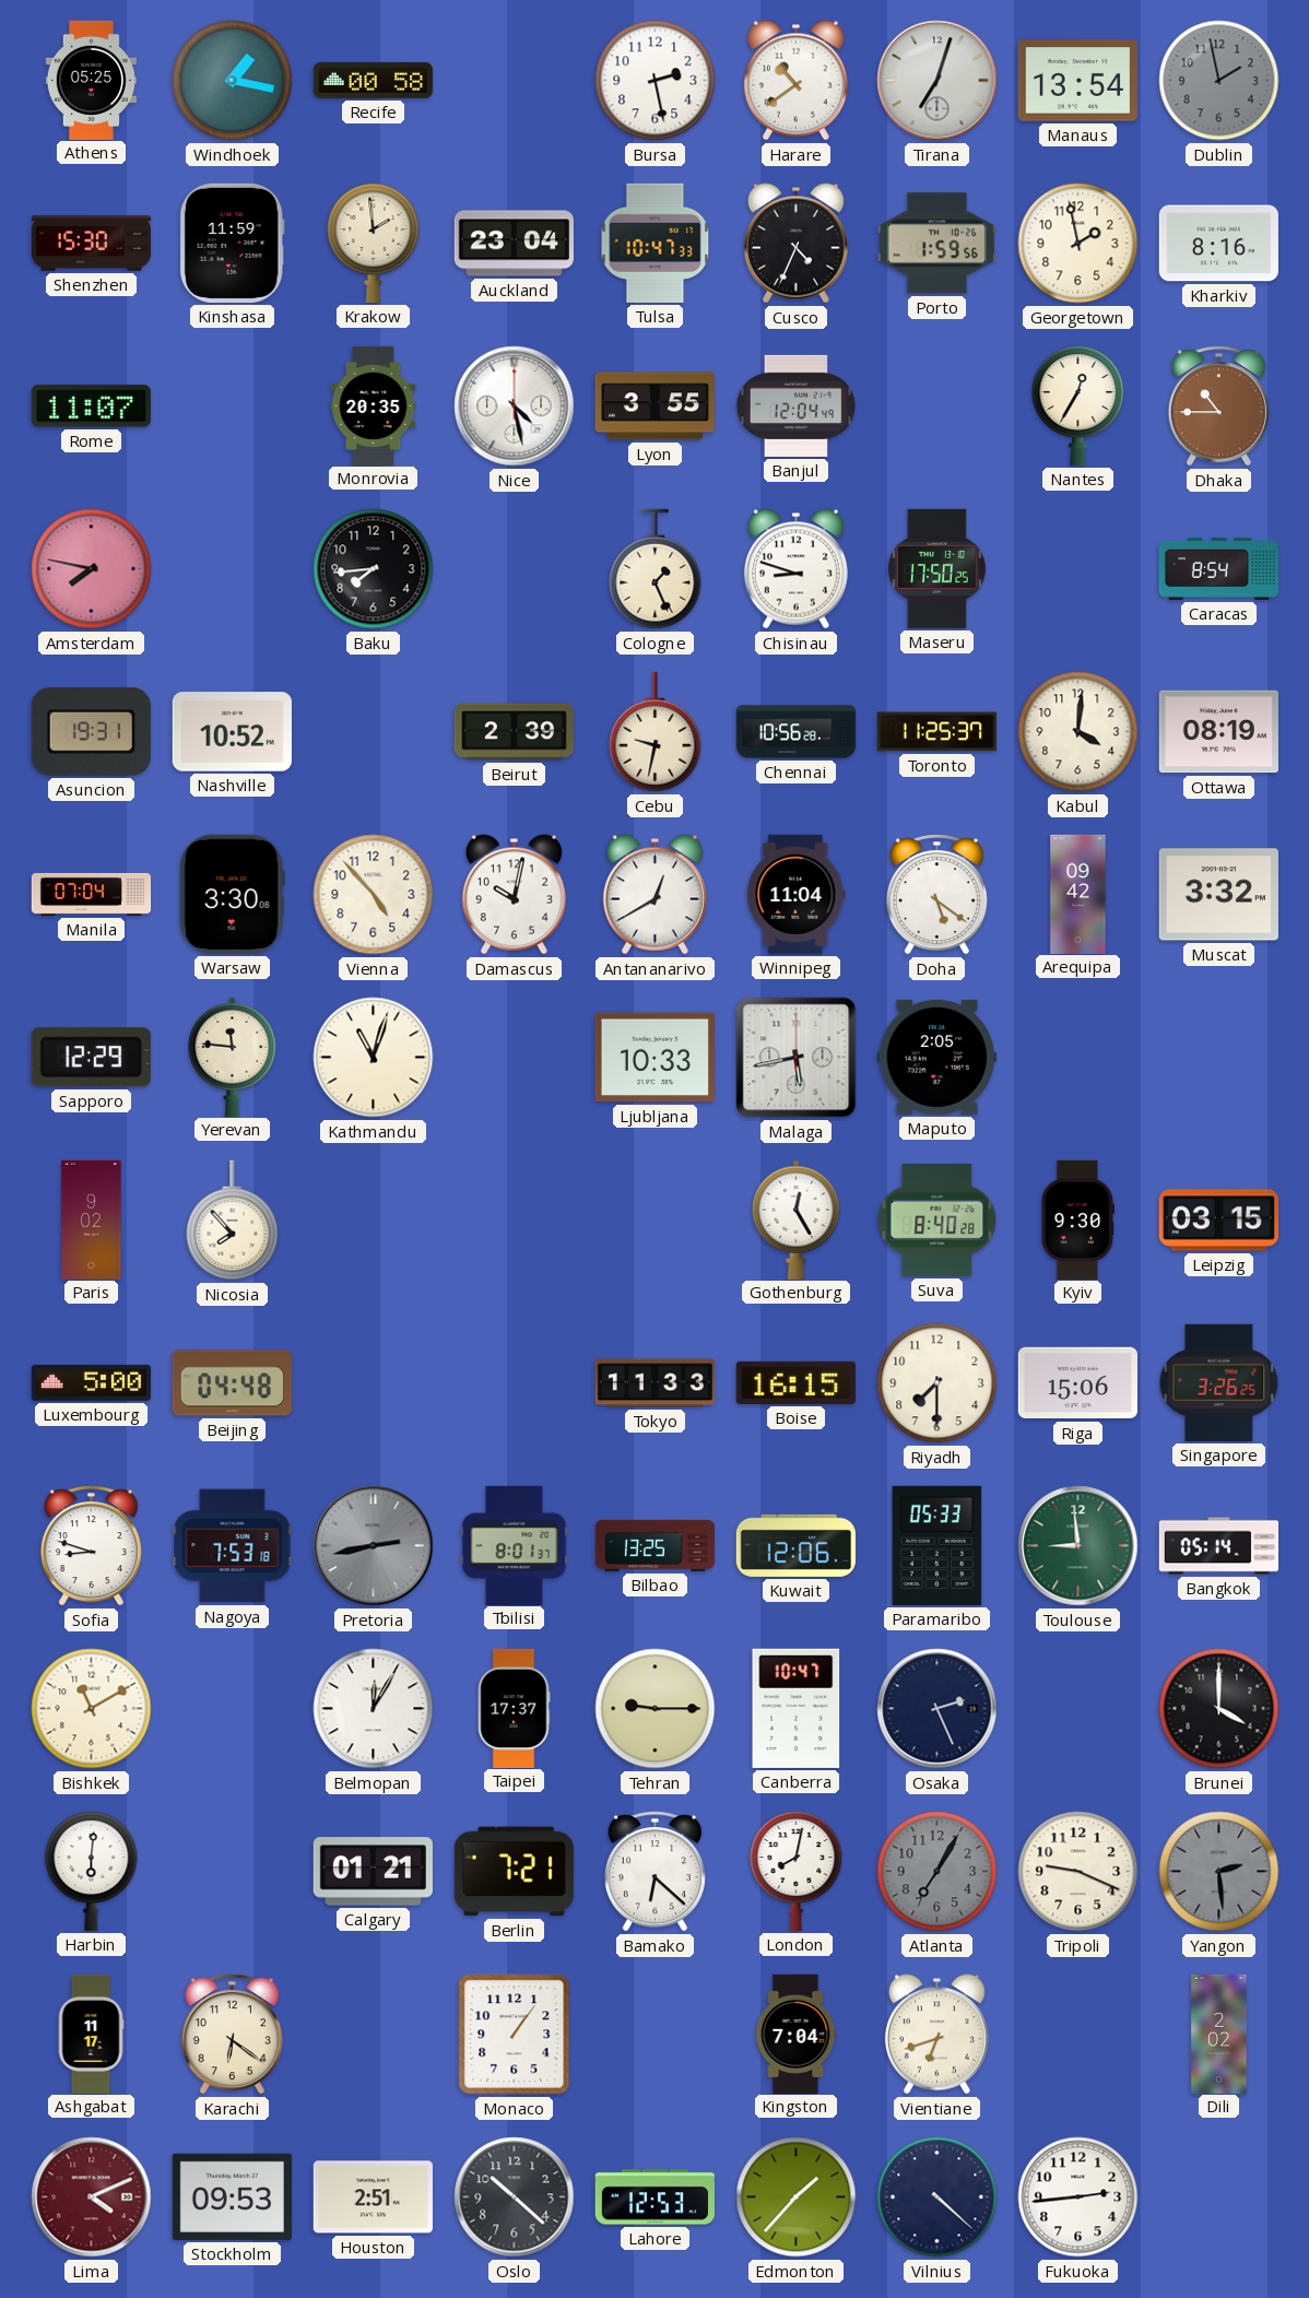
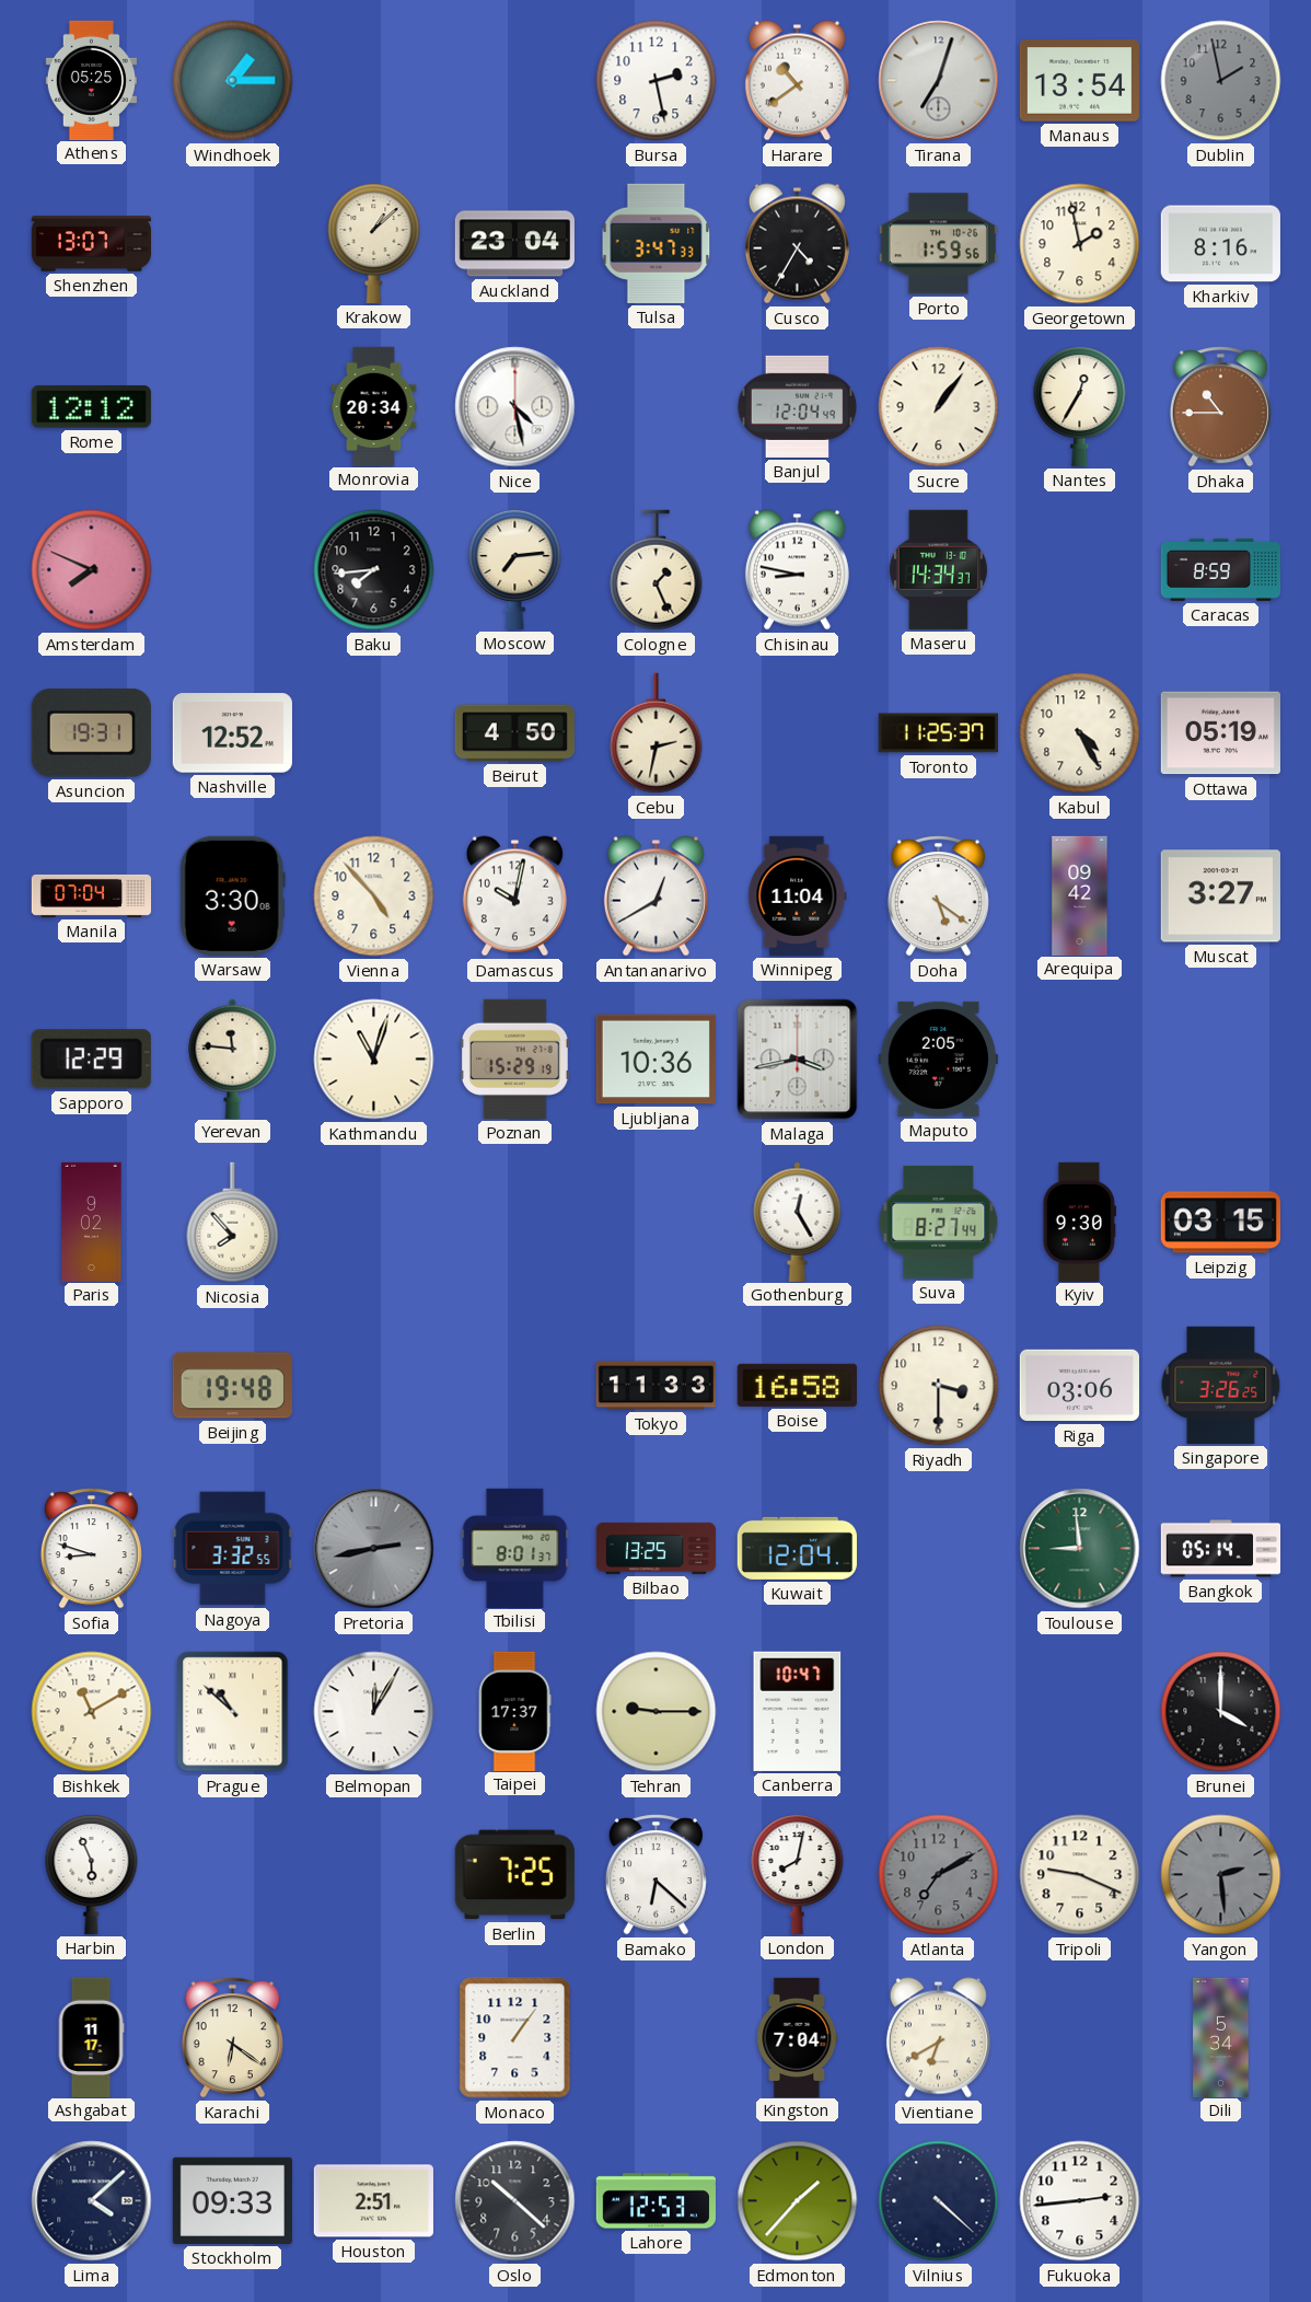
Windhoek: 1:17 -> 1:15 (233, 81)
Recife: 00:58 -> none (373, 80)
Shenzhen: 15:30 -> 13:07 (91, 244)
Kinshasa: 11:59 -> none (232, 243)
Krakow: 1:59 -> 1:08 (374, 244)
Tulsa: 10:47 -> 3:47 (657, 243)
Cusco: 4:34 -> 4:35 (797, 244)
Rome: 11:07 -> 12:12 (91, 407)
Monrovia: 20:35 -> 20:34 (374, 406)
Lyon: 3:55 -> none (654, 406)
Sucre: none -> 1:06 (939, 407)
Amsterdam: 7:47 -> 7:49 (92, 570)
Moscow: none -> 7:14 (515, 570)
Chisinau: 8:48 -> 8:47 (797, 570)
Maseru: 17:50 -> 14:34 (938, 569)
Caracas: 8:54 -> 8:59 (1220, 569)
Nashville: 10:52 -> 12:52 (232, 733)
Beirut: 2:39 -> 4:50 (514, 733)
Cebu: 9:32 -> 2:32 (657, 733)
Chennai: 10:56 -> none (797, 732)
Kabul: 4:01 -> 4:25 (1080, 733)
Ottawa: 08:19 -> 05:19 (1220, 733)
Muscat: 3:32 -> 3:27 (1220, 896)
Poznan: none -> 15:29 (514, 1059)
Ljubljana: 10:33 -> 10:36 (655, 1060)
Malaga: 5:43 -> 3:43 (798, 1060)
Suva: 8:40 -> 8:27 (939, 1222)
Luxembourg: 5:00 -> none (91, 1382)
Beijing: 04:48 -> 19:48 (232, 1386)
Boise: 16:15 -> 16:58 (797, 1385)
Riyadh: 7:30 -> 3:30 (939, 1386)
Riga: 15:06 -> 03:06 (1079, 1386)
Nagoya: 7:53 -> 3:32 (233, 1549)
Kuwait: 12:06 -> 12:04 (797, 1548)
Paramaribo: 05:33 -> none (937, 1545)
Prague: none -> 10:52 (233, 1712)
Osaka: 2:26 -> none (937, 1709)
Harbin: 6:01 -> 5:56 (92, 1875)
Calgary: 01:21 -> none (373, 1872)
Berlin: 7:21 -> 7:25 (514, 1875)
Atlanta: 7:05 -> 7:10 (939, 1875)
Vientiane: 6:42 -> 6:40 (938, 2038)
Dili: 2:02 -> 5:34 (1221, 2037)
Lima: 4:11 -> 4:08 (92, 2201)
Lima dial: burgundy -> navy (92, 2201)
Stockholm: 09:53 -> 09:33 (232, 2200)
